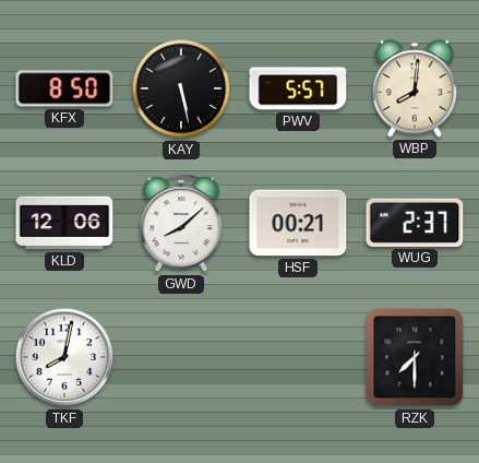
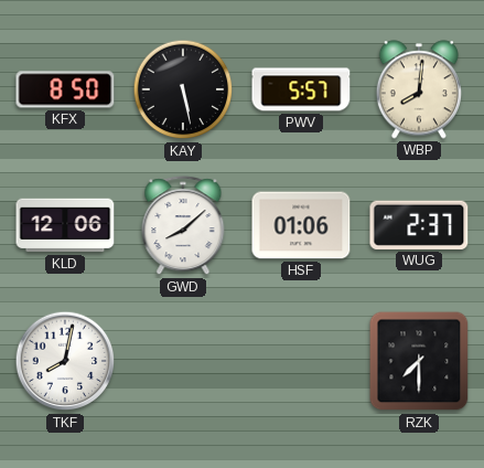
HSF: 00:21 -> 01:06 (301, 225)
